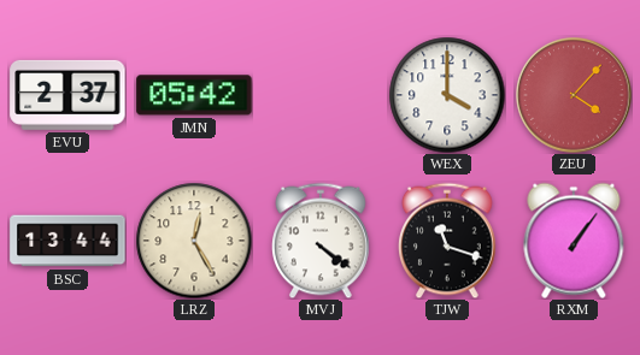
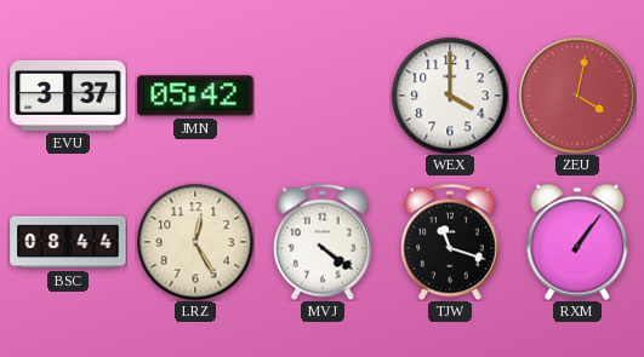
EVU: 2:37 -> 3:37 (68, 96)
ZEU: 4:07 -> 4:02 (577, 96)
BSC: 13:44 -> 08:44 (68, 242)
